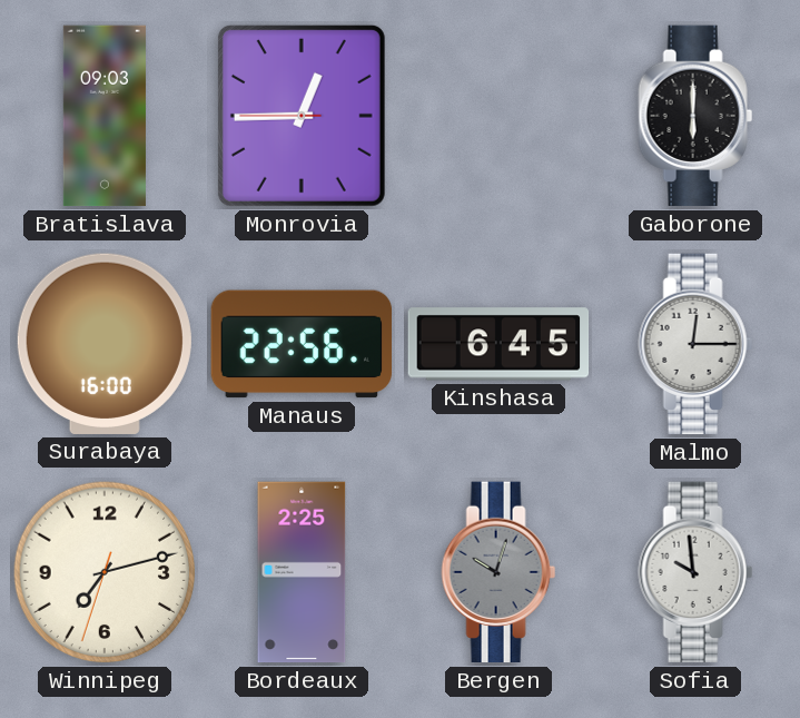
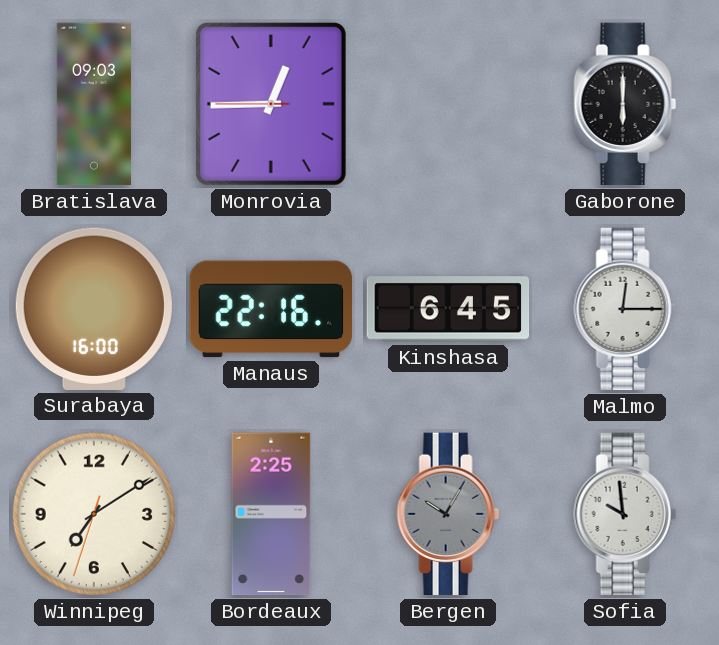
Manaus: 22:56 -> 22:16 (271, 309)
Winnipeg: 7:12 -> 7:09 (94, 514)
Bergen: 10:03 -> 10:05 (448, 514)
